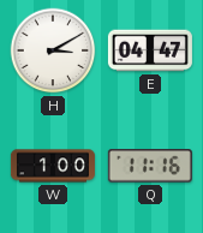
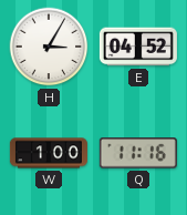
H: 3:10 -> 3:05 (49, 47)
E: 04:47 -> 04:52 (138, 47)
